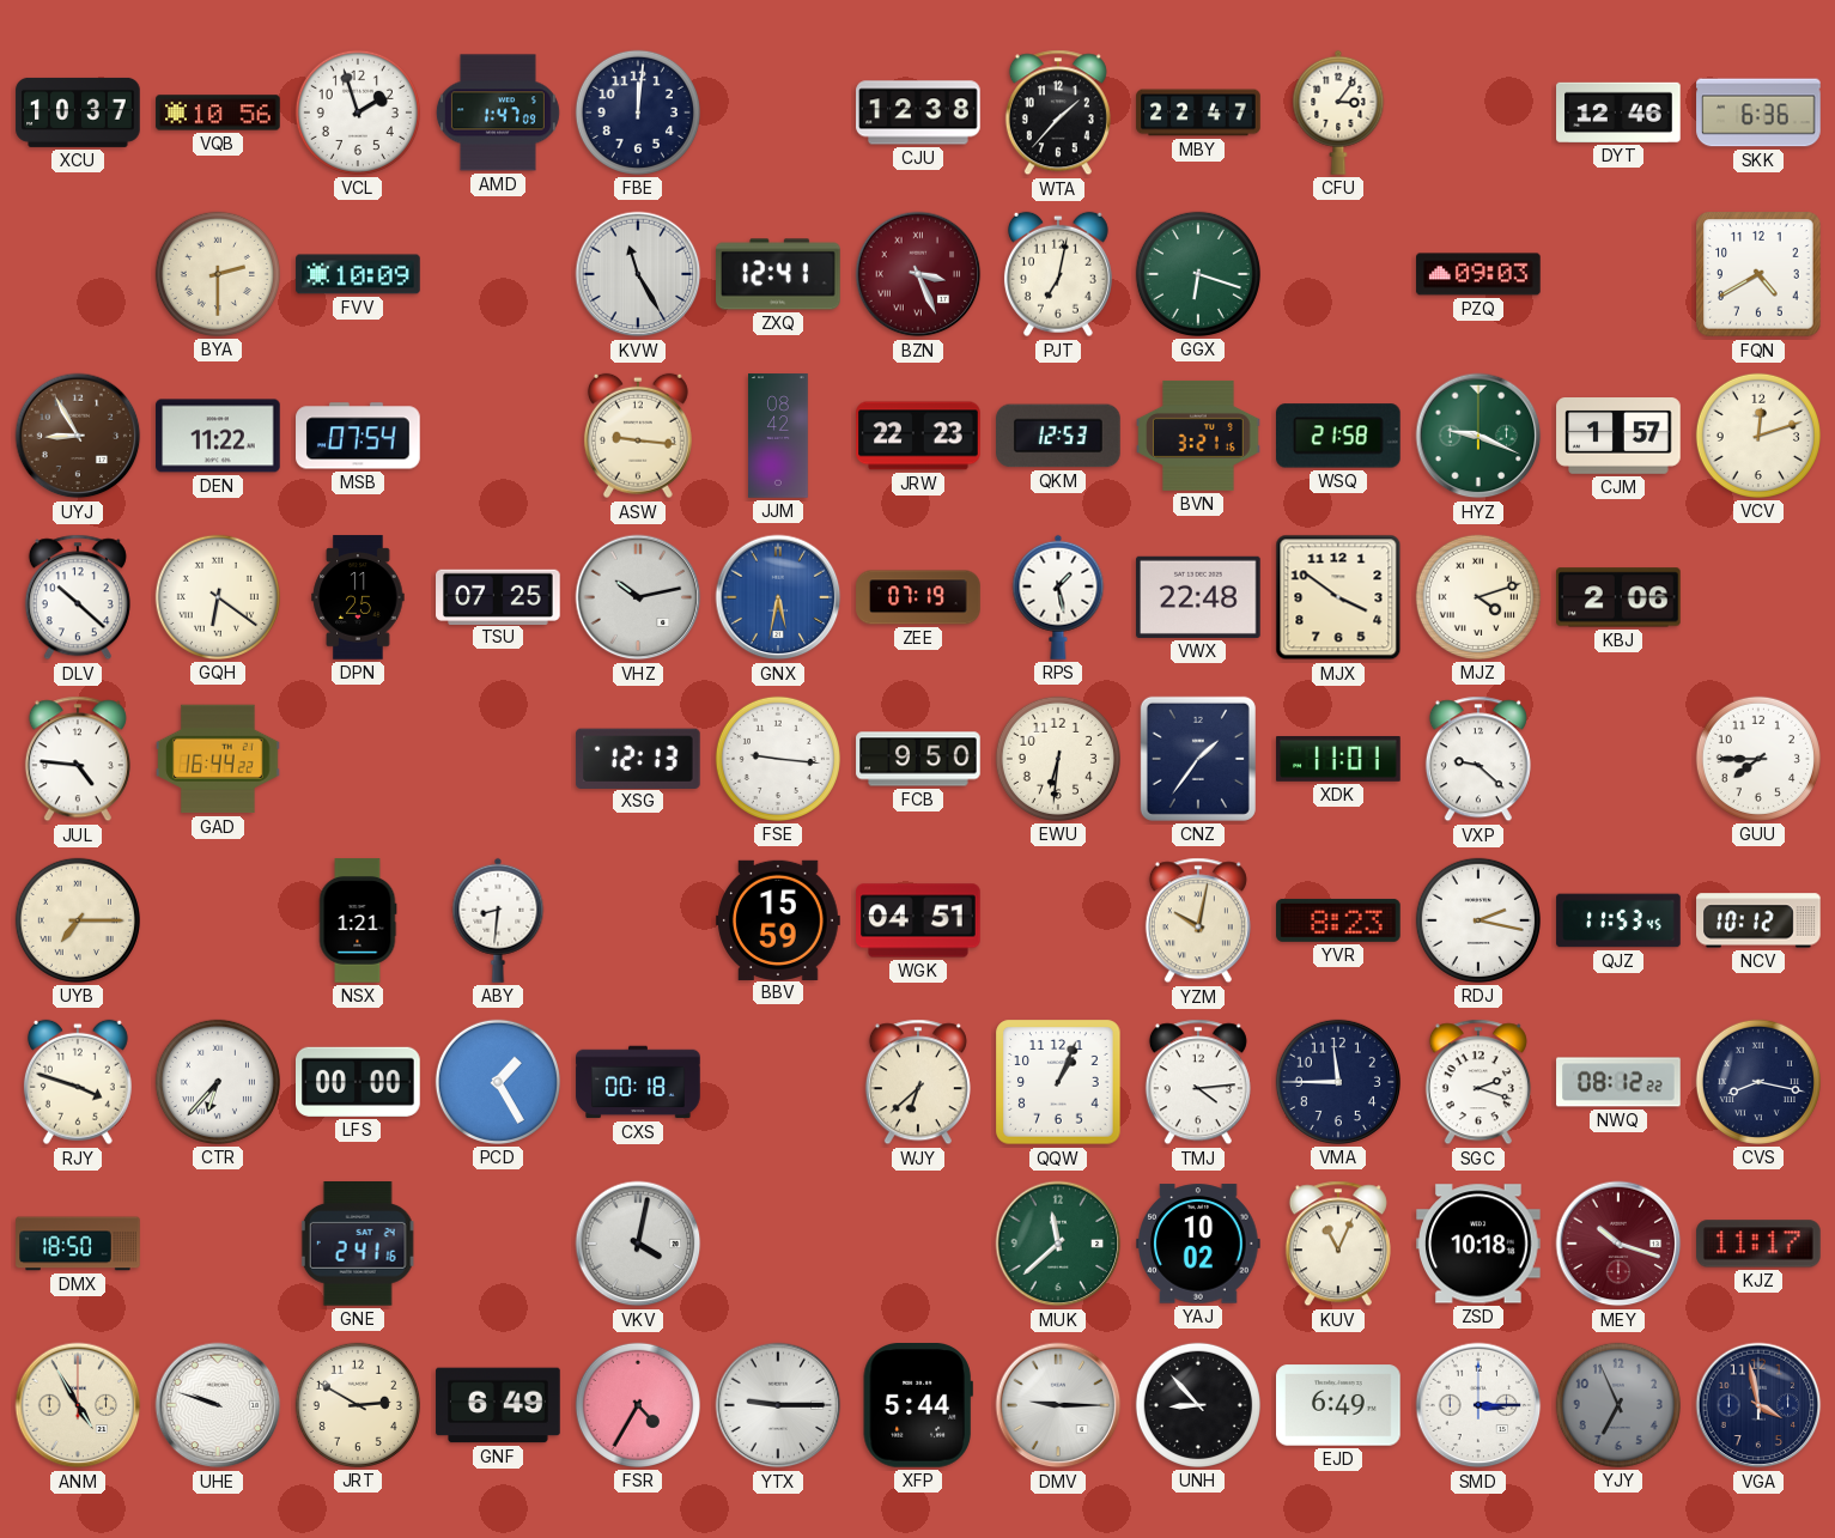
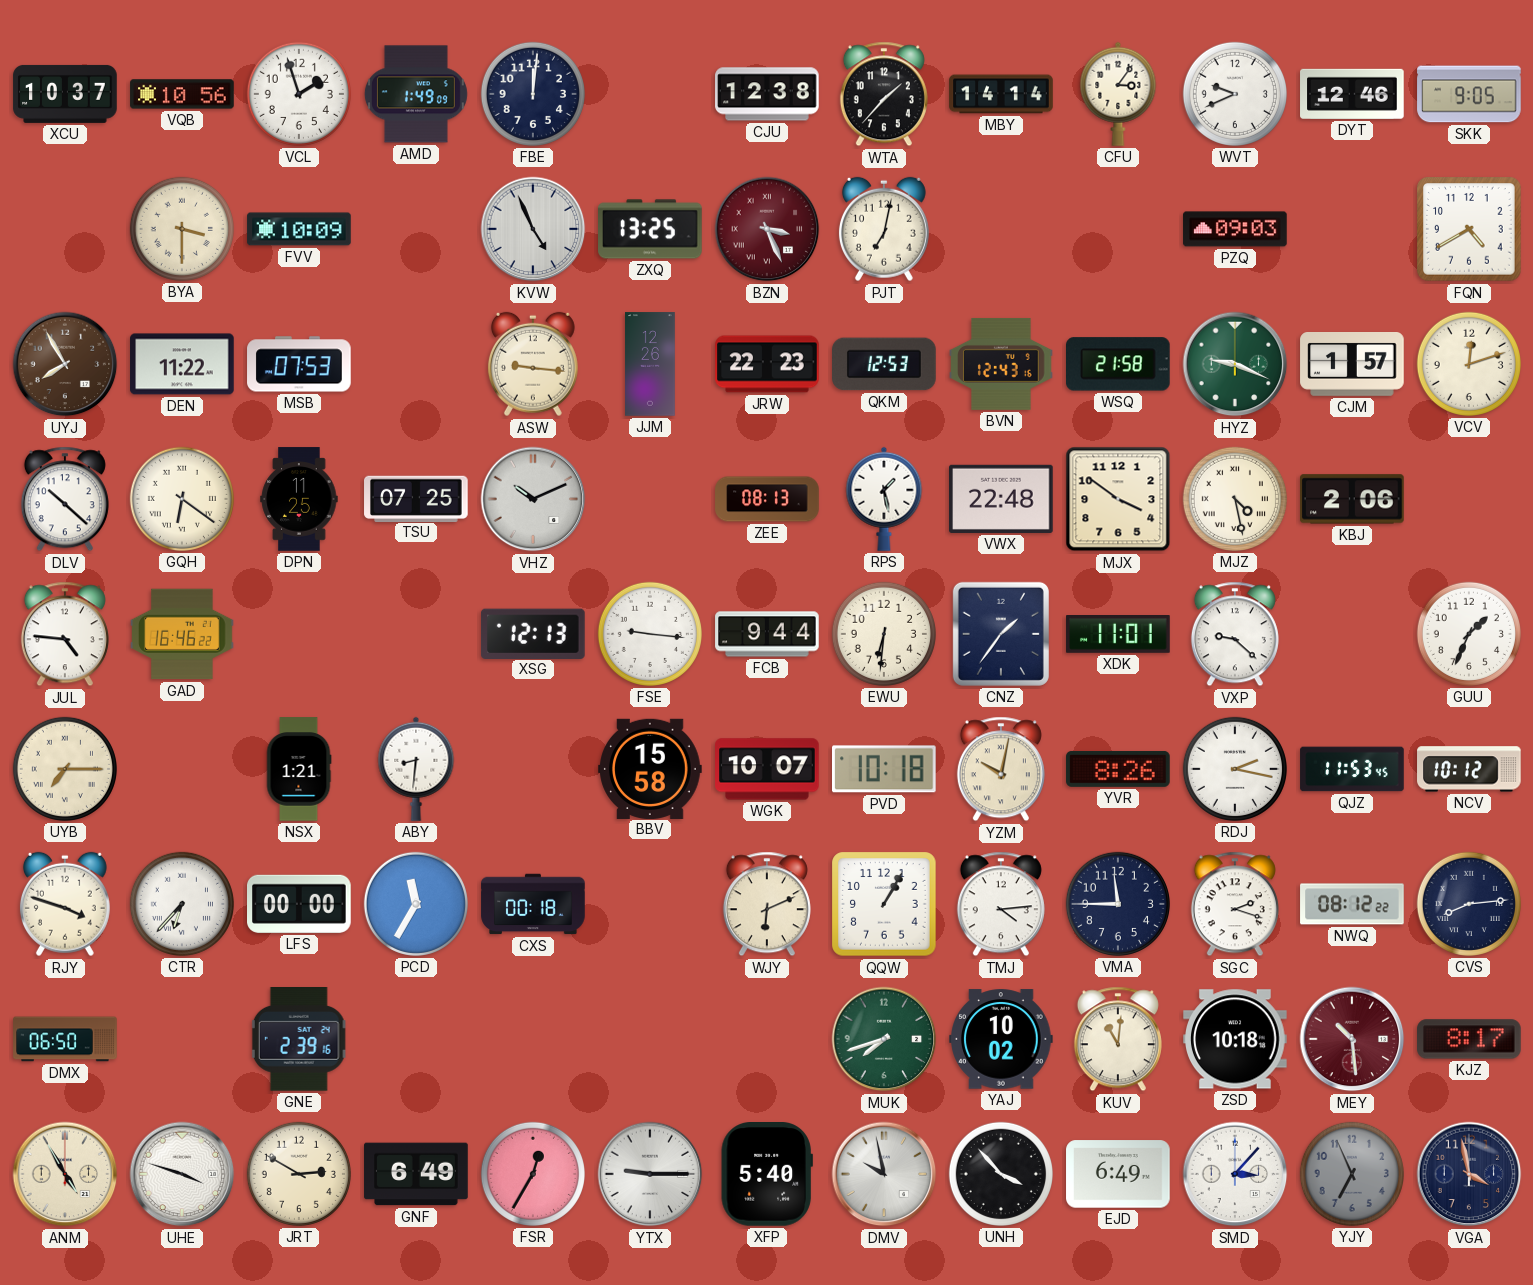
AMD: 1:47 -> 1:49 (416, 94)
MBY: 22:47 -> 14:14 (1001, 94)
WVT: none -> 9:41 (1235, 94)
SKK: 6:36 -> 9:05 (1469, 94)
BYA: 2:30 -> 3:30 (182, 229)
KVW: 11:25 -> 4:56 (533, 229)
ZXQ: 12:41 -> 13:25 (650, 229)
GGX: 6:18 -> none (1198, 274)
UYJ: 8:55 -> 7:55 (65, 364)
MSB: 07:54 -> 07:53 (299, 364)
JJM: 08:42 -> 12:26 (650, 364)
BVN: 3:21 -> 12:43 (1001, 364)
VHZ: 10:13 -> 10:11 (533, 499)
GNX: 5:32 -> none (778, 597)
ZEE: 07:19 -> 08:13 (767, 499)
MJZ: 4:12 -> 4:28 (1235, 499)
GAD: 16:44 -> 16:46 (182, 634)
FCB: 9:50 -> 9:44 (767, 634)
GUU: 7:45 -> 1:34 (1469, 634)
BBV: 15:59 -> 15:58 (650, 768)
WGK: 04:51 -> 10:07 (767, 769)
PVD: none -> 10:18 (885, 769)
YVR: 8:23 -> 8:26 (1118, 769)
PCD: 1:25 -> 11:35 (416, 904)
WJY: 6:38 -> 6:11 (767, 904)
QQW: 1:04 -> 1:05 (884, 904)
CVS: 8:17 -> 8:14 (1469, 904)
DMX: 18:50 -> 06:50 (65, 1039)
GNE: 2:41 -> 2:39 (299, 1040)
VKV: 4:02 -> none (638, 1244)
MUK: 11:38 -> 7:42 (884, 1039)
KUV: 11:04 -> 11:01 (1118, 1039)
MEY: 10:18 -> 10:29 (1352, 1039)
KJZ: 11:17 -> 8:17 (1469, 1039)
UHE: 9:48 -> 3:48 (182, 1174)
FSR: 4:35 -> 12:35 (533, 1174)
XFP: 5:44 -> 5:40 (767, 1175)
DMV: 9:15 -> 9:58 (884, 1174)
UNH: 8:53 -> 3:53 (1001, 1174)
SMD: 3:15 -> 3:07 (1235, 1174)
